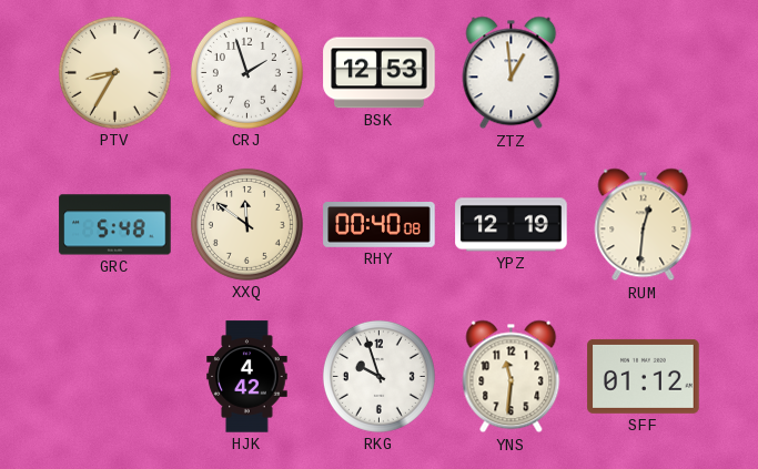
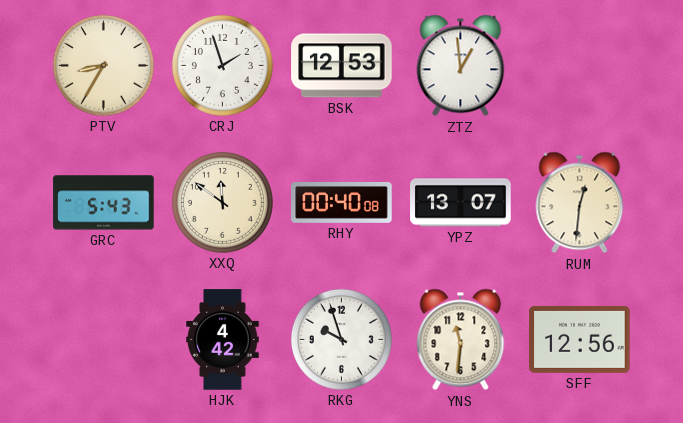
GRC: 5:48 -> 5:43 (104, 203)
YPZ: 12:19 -> 13:07 (461, 203)
SFF: 01:12 -> 12:56 (580, 339)
